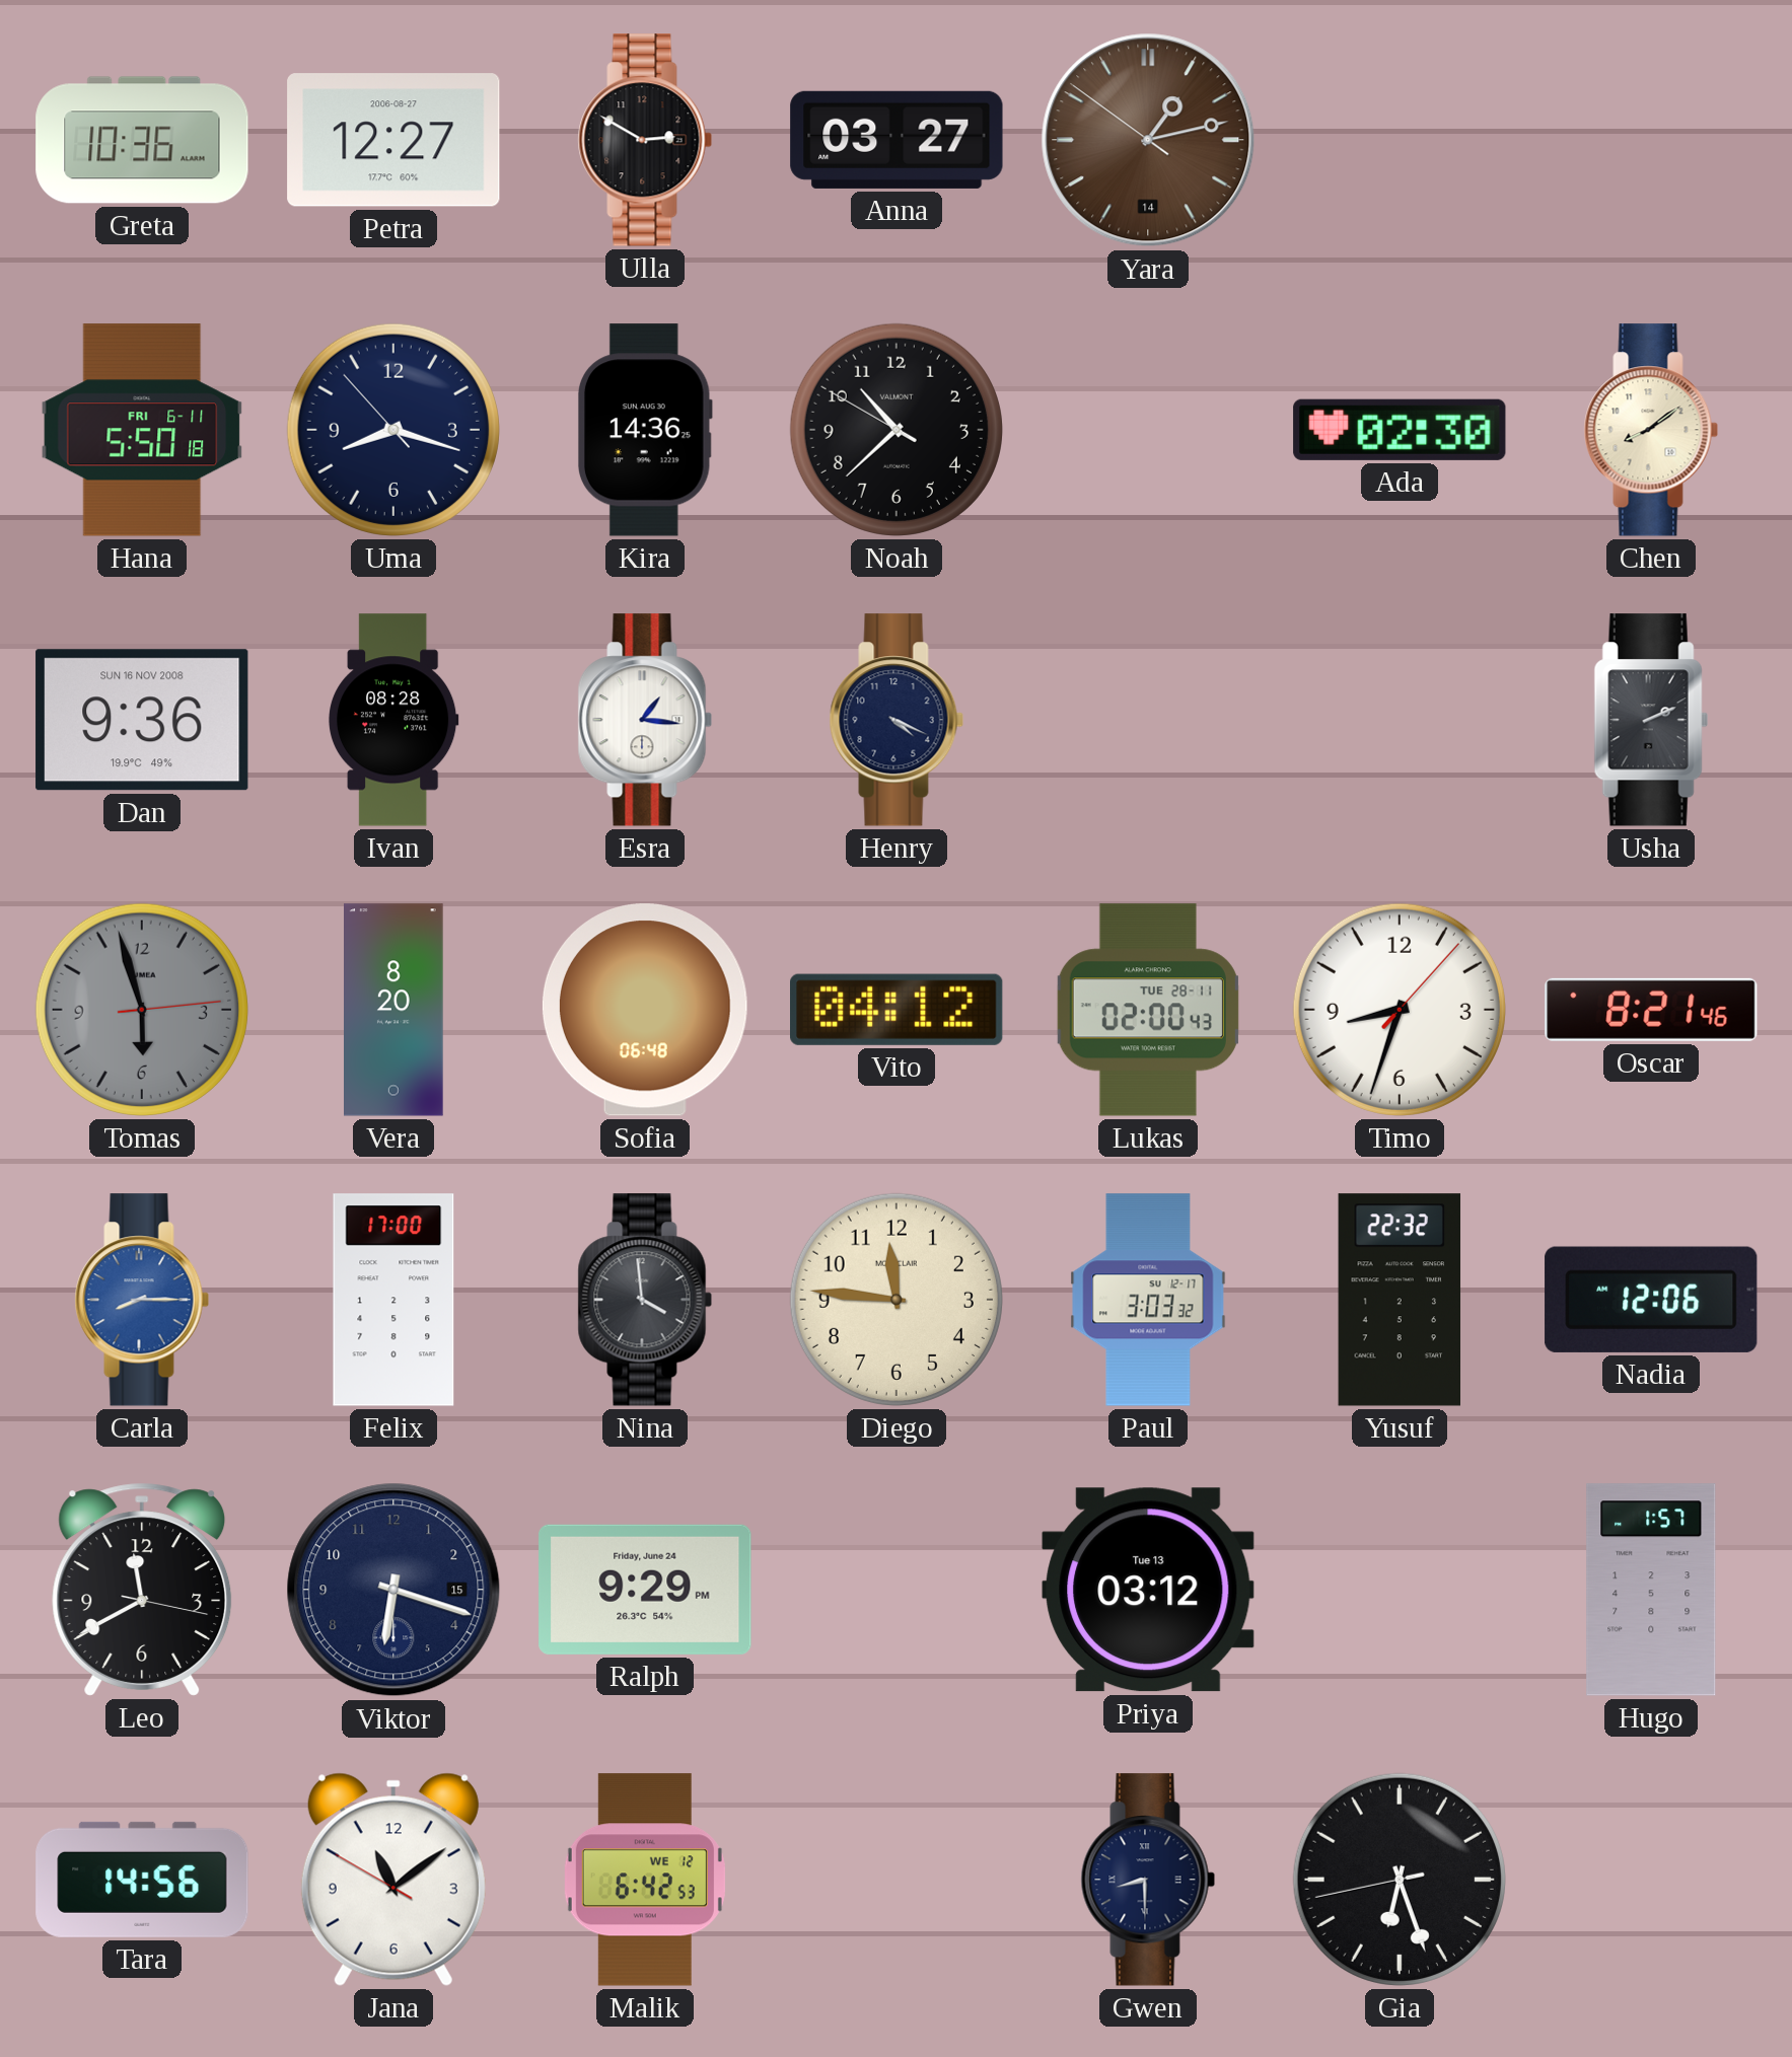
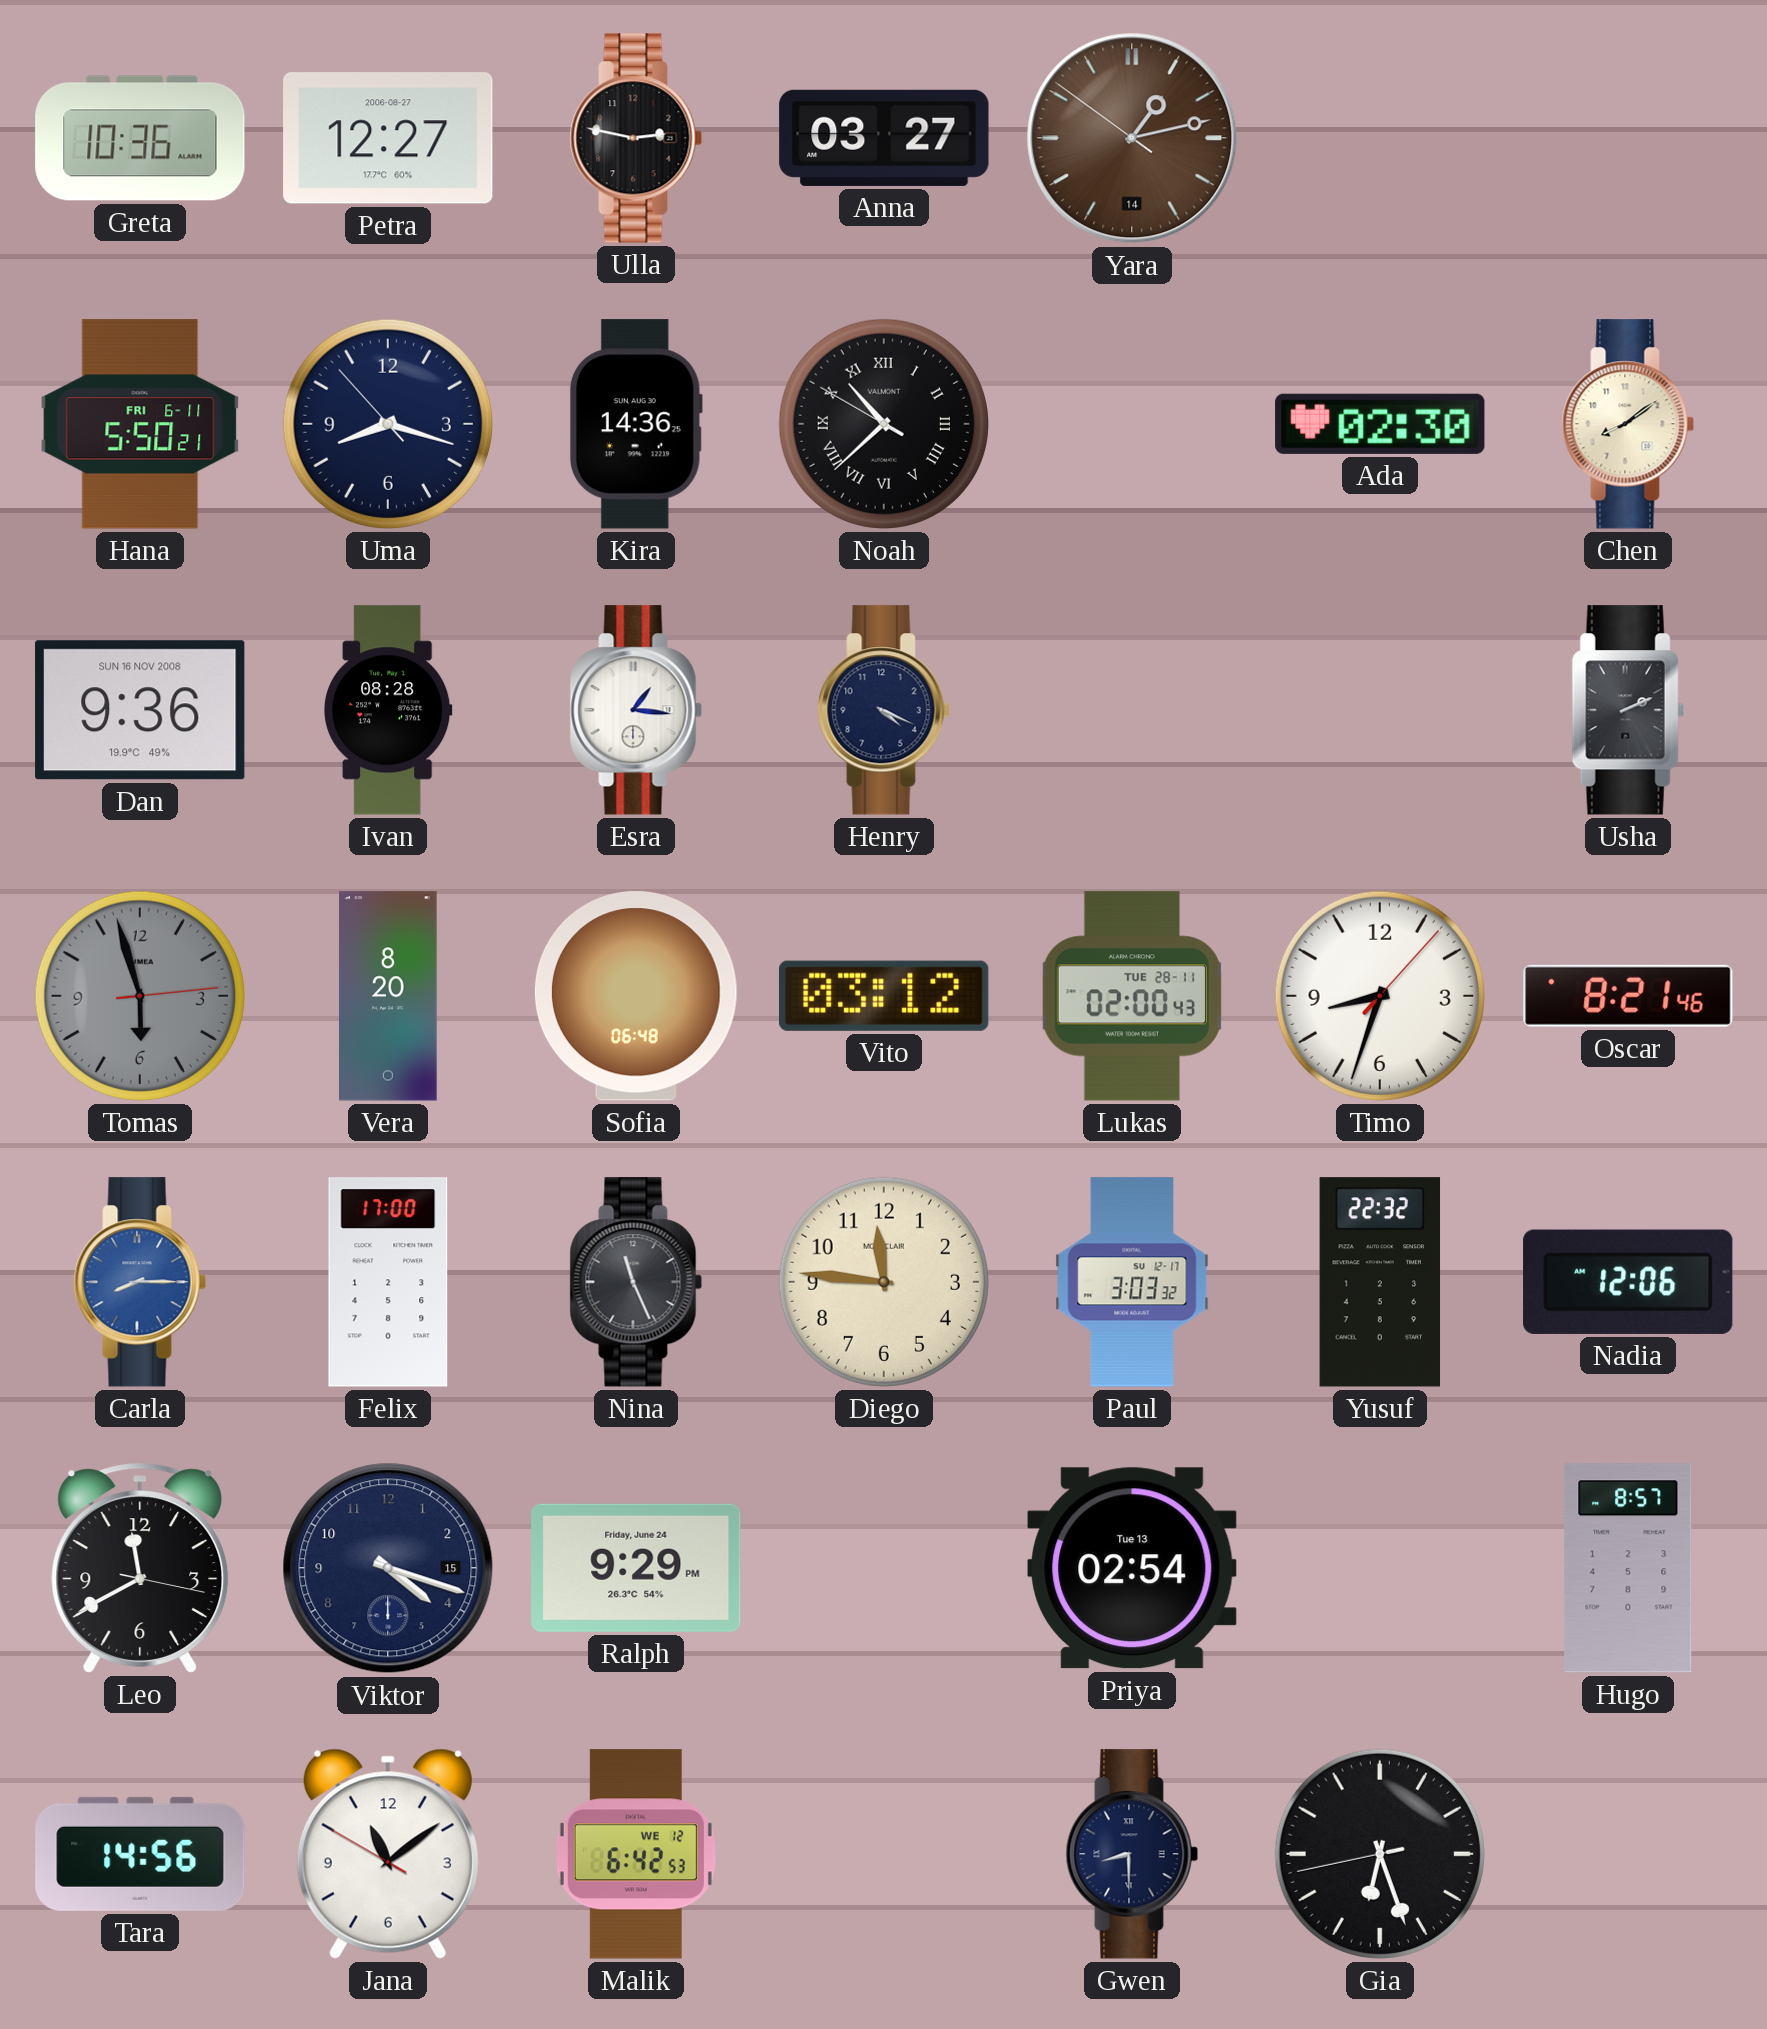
Ulla: 2:50 -> 2:47 (636, 138)
Hana: 5:50:18 -> 5:50:21 (140, 424)
Noah numerals: Arabic -> Roman (884, 424)
Vito: 04:12 -> 03:12 (885, 996)
Nina: 3:59 -> 11:26 (636, 1282)
Viktor: 6:18 -> 4:18 (388, 1568)
Priya: 03:12 -> 02:54 (1132, 1568)
Hugo: 1:57 -> 8:57 (1628, 1568)
